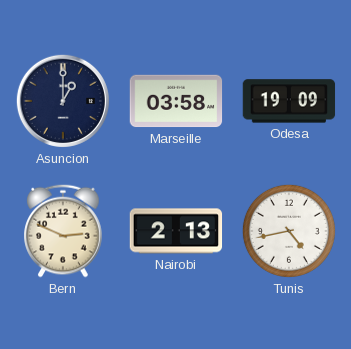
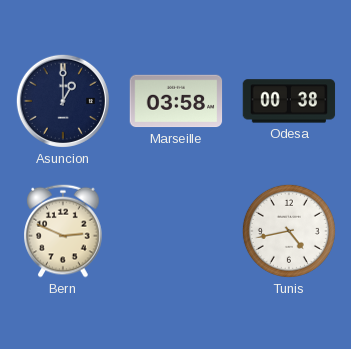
Odesa: 19:09 -> 00:38 (289, 101)
Nairobi: 2:13 -> none (176, 231)
